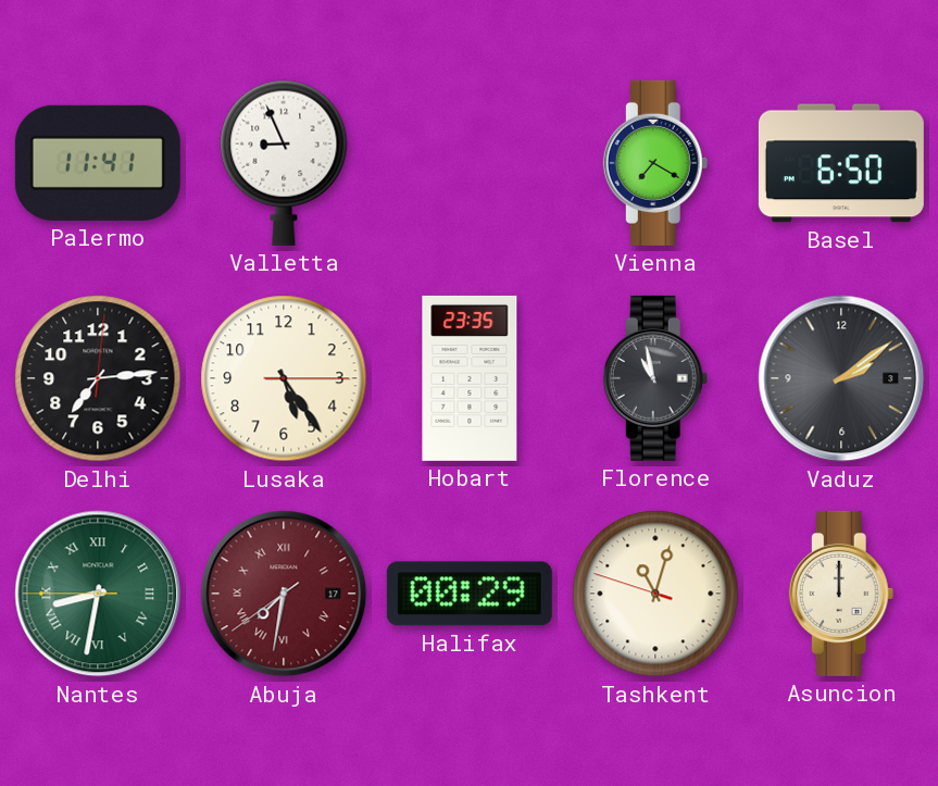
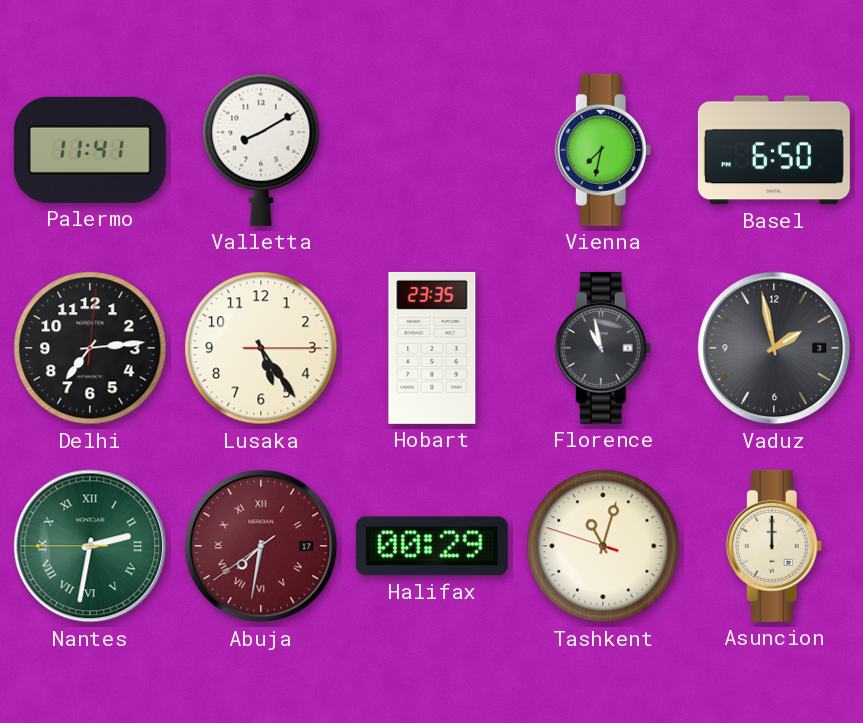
Valletta: 8:56 -> 8:10 (261, 150)
Vienna: 7:20 -> 7:32 (603, 150)
Vaduz: 2:09 -> 1:58 (774, 348)
Nantes: 8:31 -> 2:31 (90, 546)
